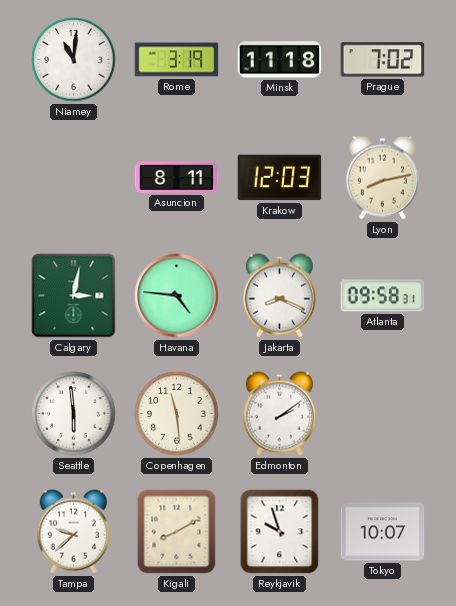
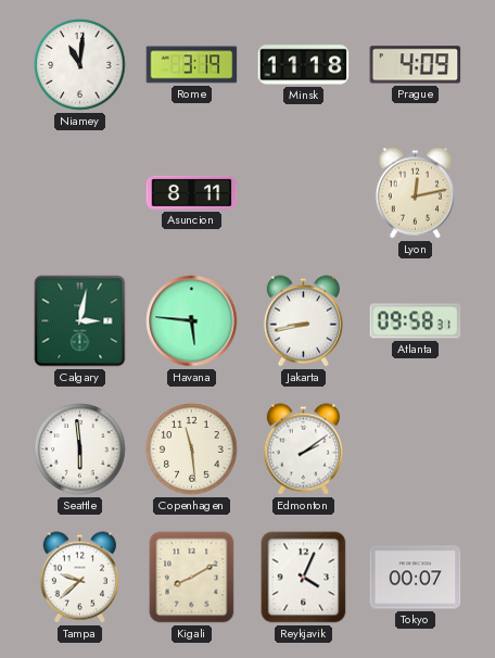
Prague: 7:02 -> 4:09 (416, 65)
Krakow: 12:03 -> none (280, 178)
Lyon: 8:13 -> 12:13 (415, 193)
Havana: 4:46 -> 5:46 (192, 321)
Jakarta: 8:19 -> 8:43 (303, 321)
Reykjavik: 9:57 -> 4:04 (304, 578)
Tokyo: 10:07 -> 00:07 (416, 578)
